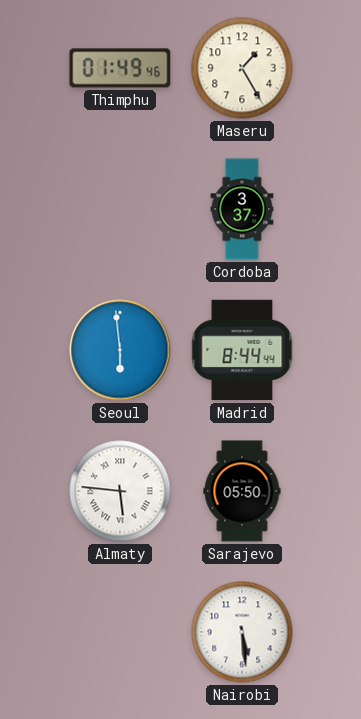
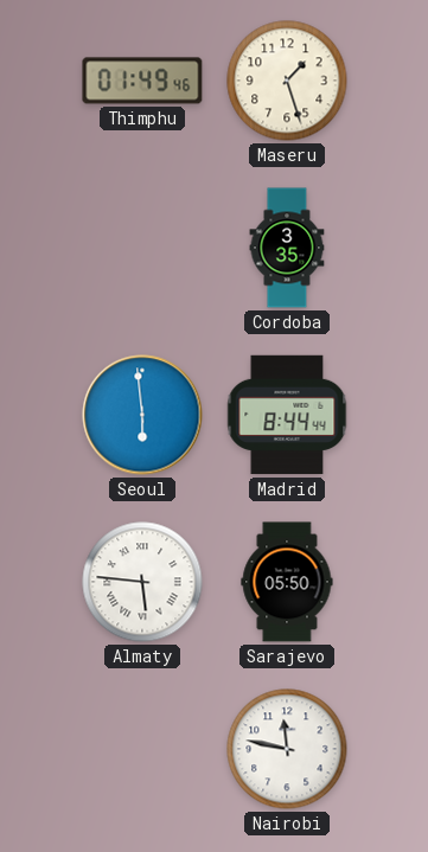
Maseru: 1:25 -> 1:27 (287, 81)
Cordoba: 3:37 -> 3:35 (287, 248)
Nairobi: 5:29 -> 11:47 (287, 749)
